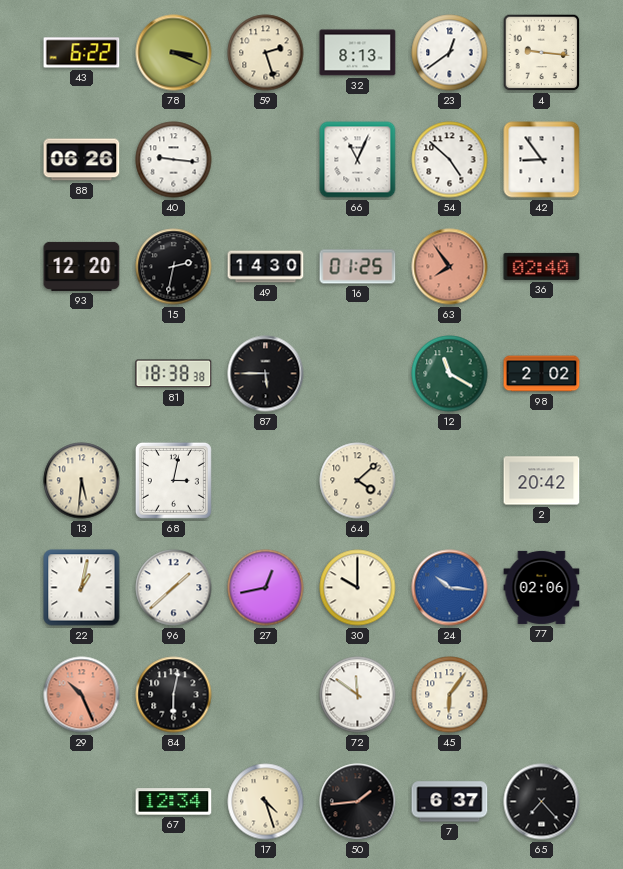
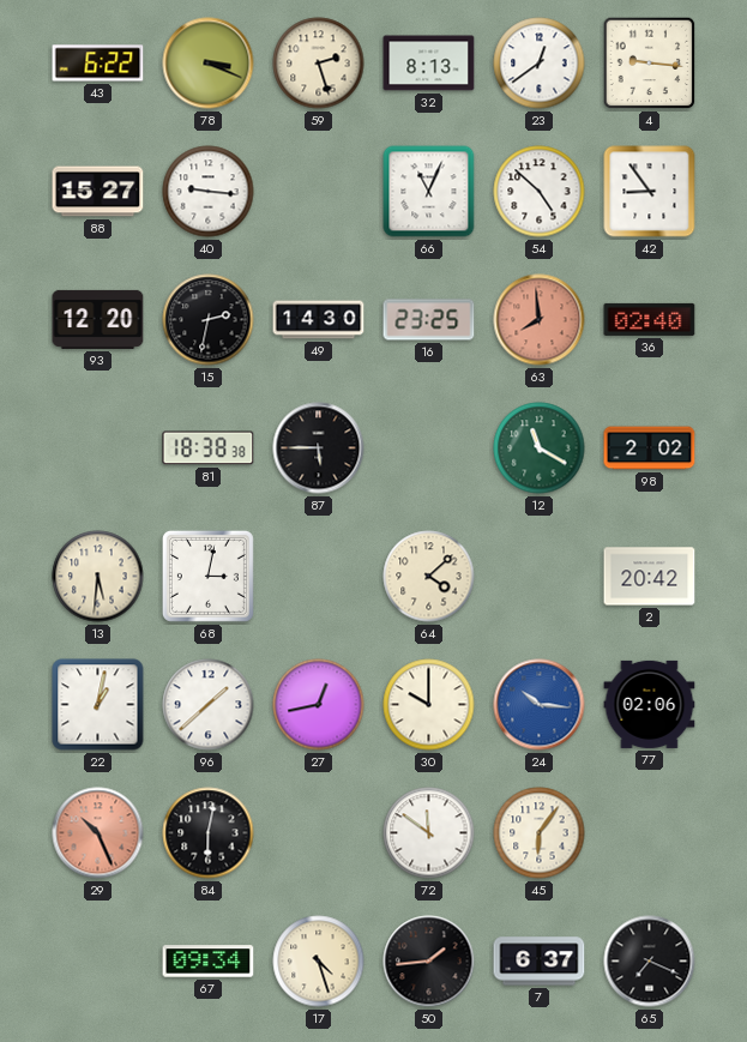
88: 06:26 -> 15:27 (98, 192)
16: 01:25 -> 23:25 (429, 320)
63: 7:54 -> 7:59 (540, 320)
67: 12:34 -> 09:34 (209, 962)
65: 7:23 -> 7:19 (650, 962)
